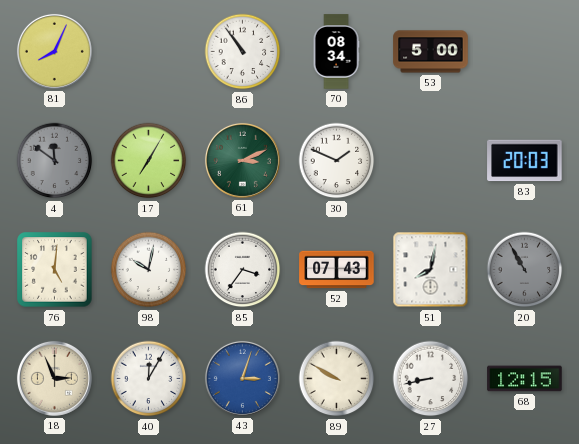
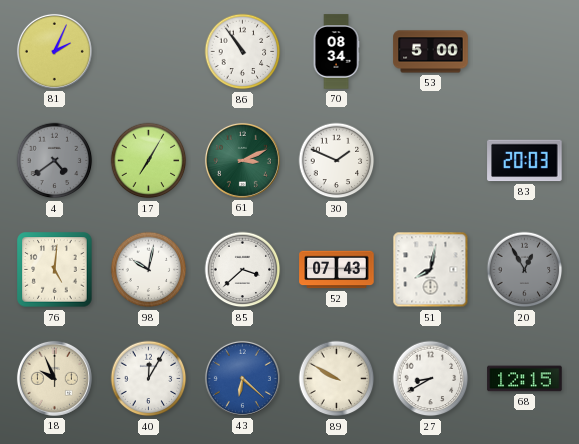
81: 8:04 -> 2:04 (54, 51)
4: 11:51 -> 4:39 (55, 161)
85: 3:36 -> 3:38 (243, 270)
20: 10:55 -> 12:55 (525, 270)
18: 2:56 -> 9:56 (54, 378)
43: 3:03 -> 6:22 (242, 378)
27: 8:43 -> 8:40 (431, 379)
